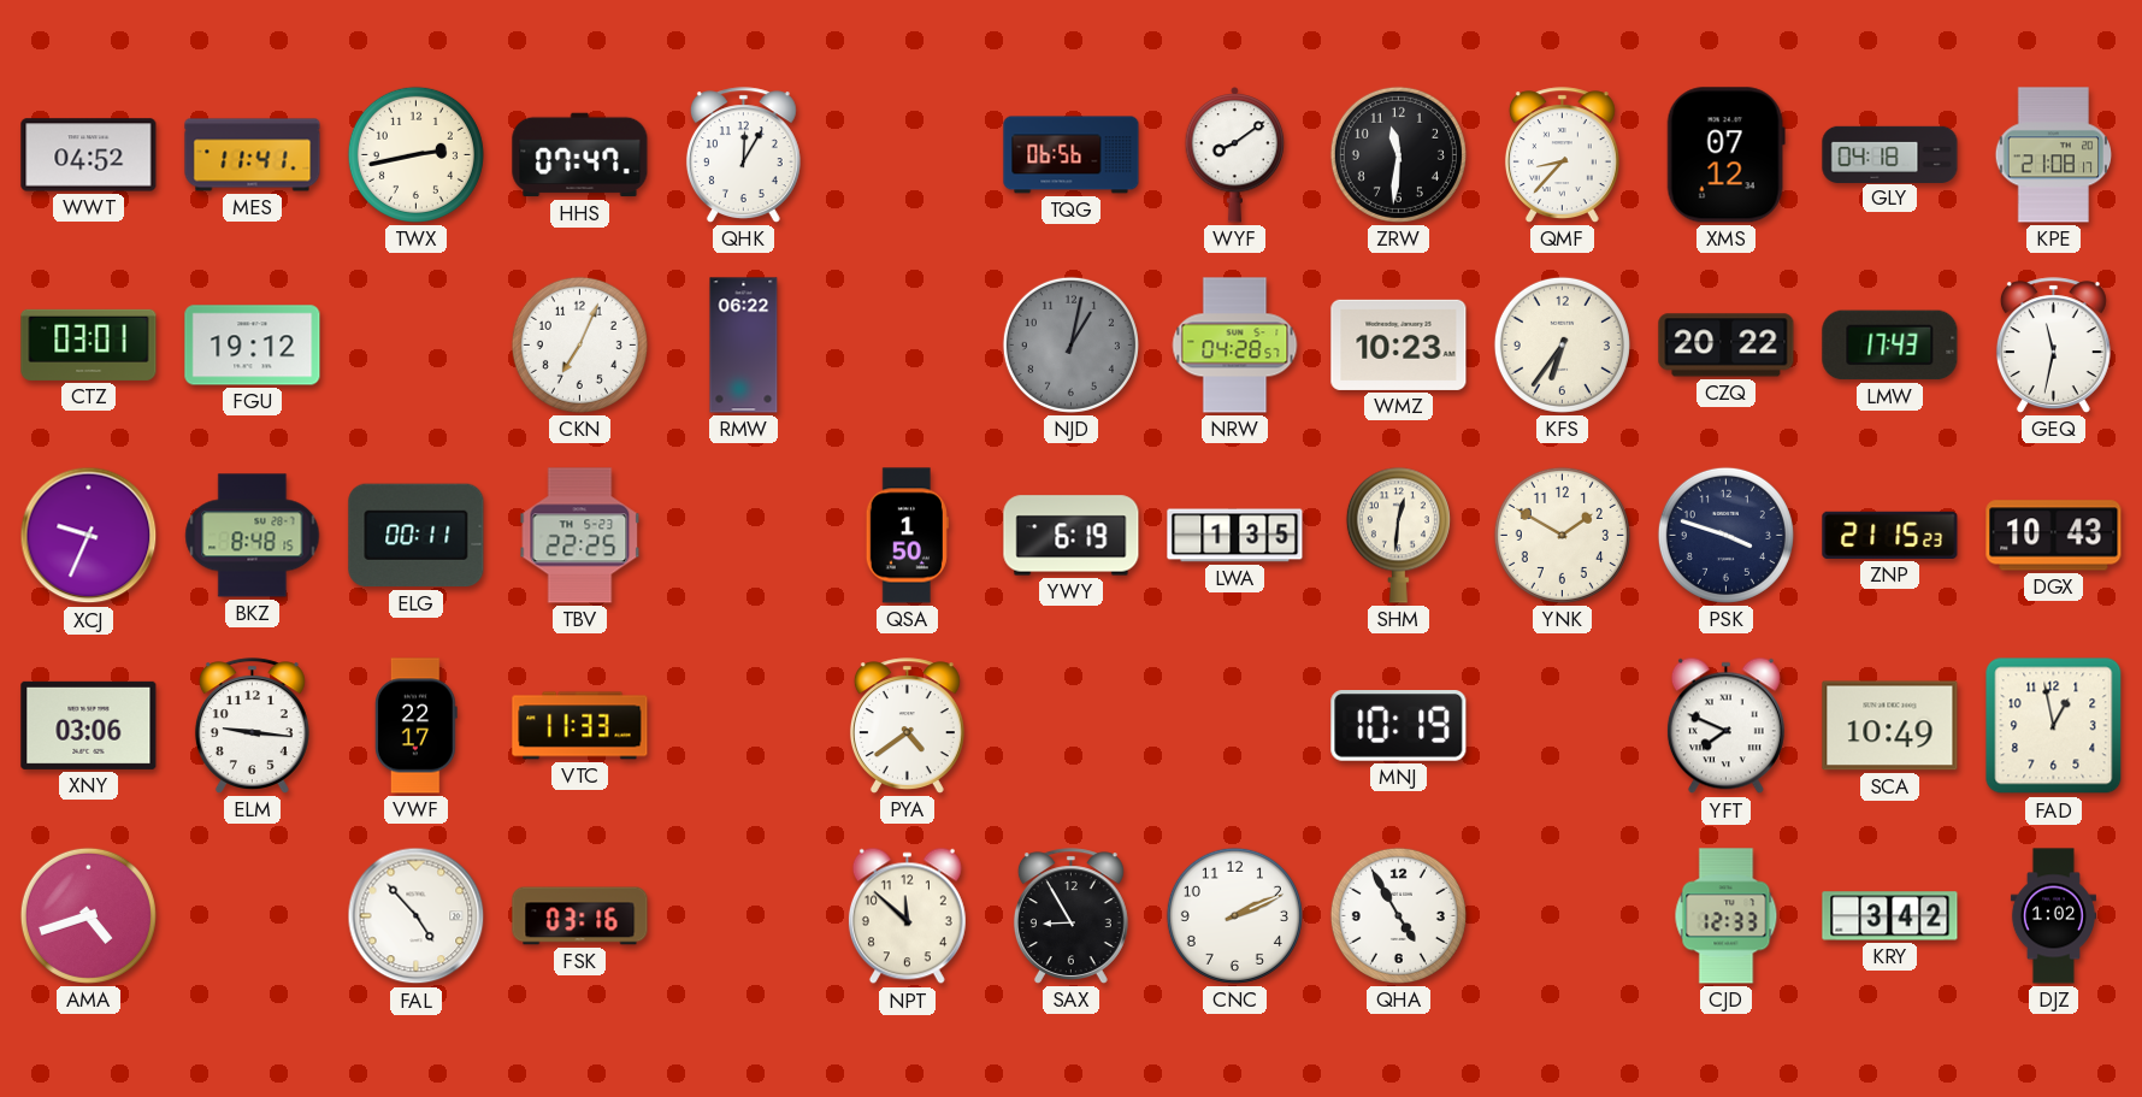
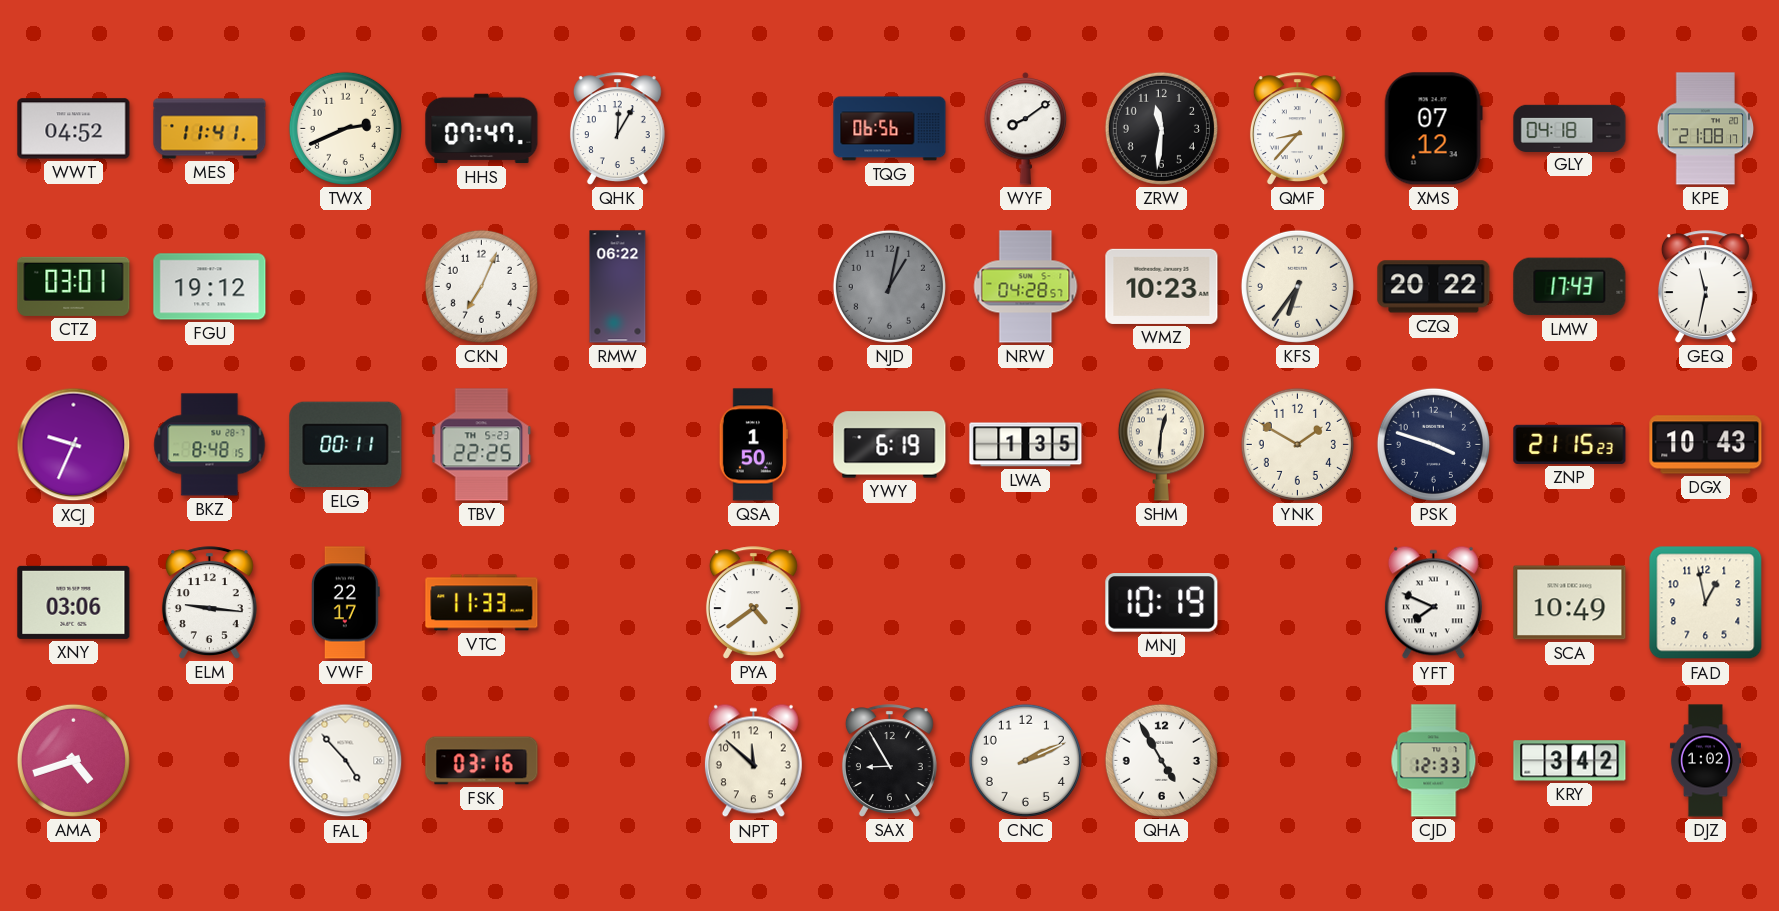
TWX: 2:43 -> 2:41 (345, 128)
